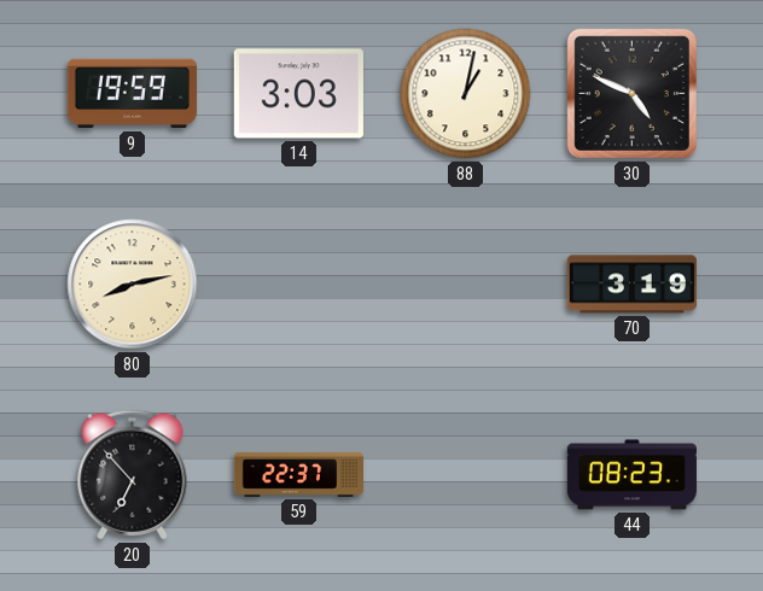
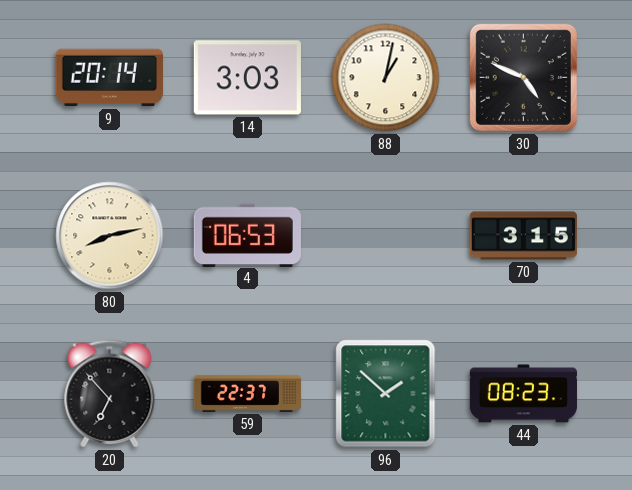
9: 19:59 -> 20:14 (109, 78)
4: none -> 06:53 (247, 235)
70: 3:19 -> 3:15 (523, 236)
96: none -> 1:52 (386, 394)
